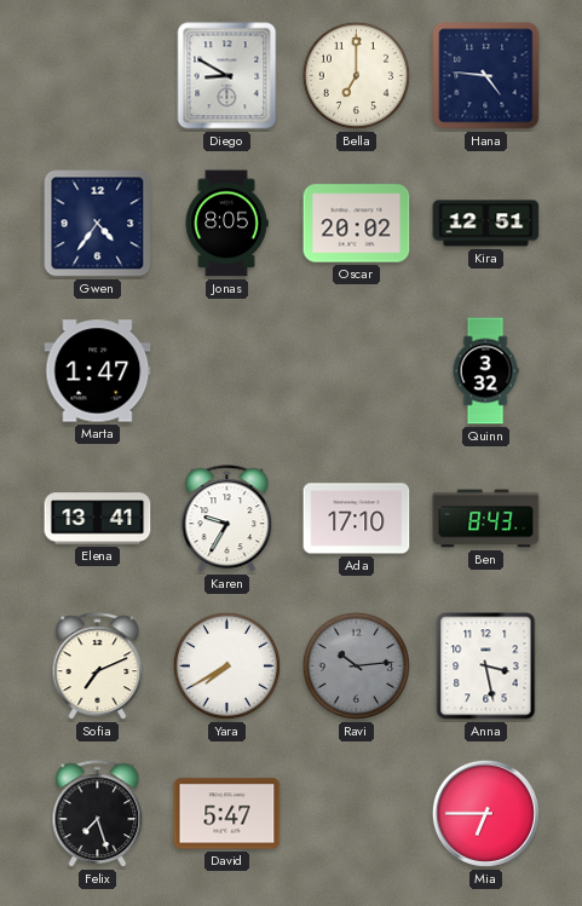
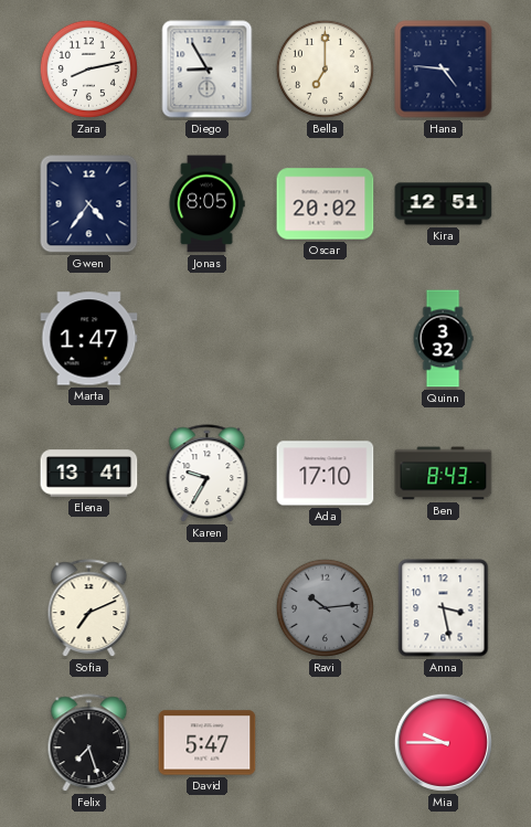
Zara: none -> 8:13 (88, 68)
Diego: 8:50 -> 8:55 (208, 70)
Yara: 7:40 -> none (226, 665)
Mia: 6:45 -> 9:45 (443, 742)
